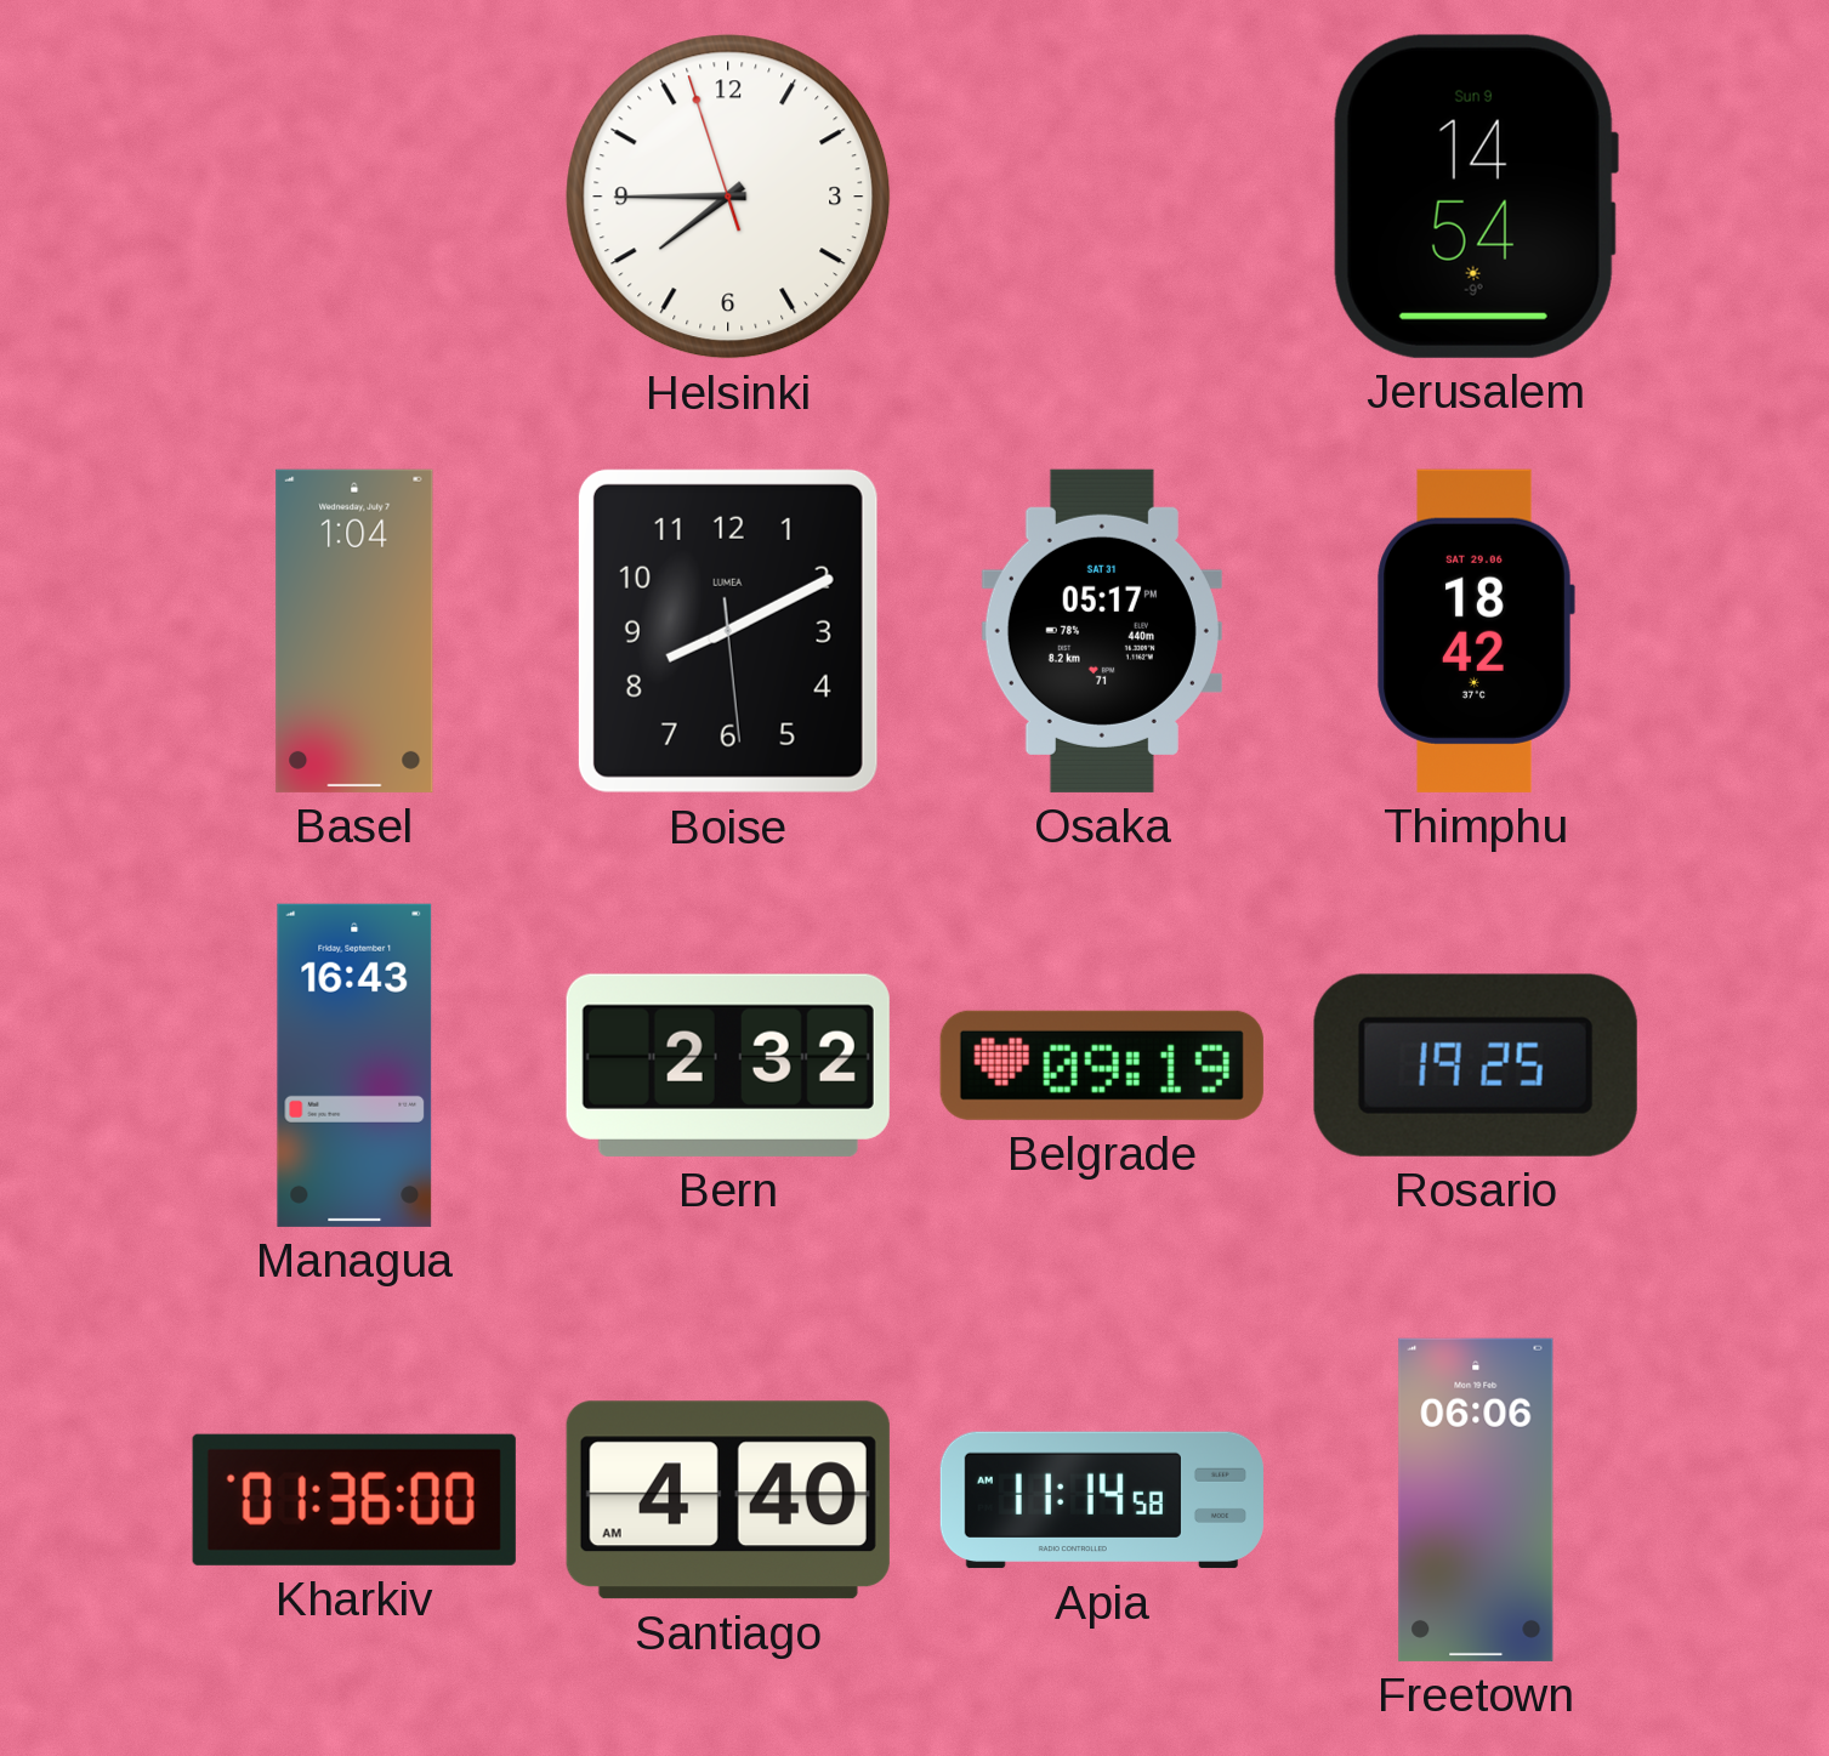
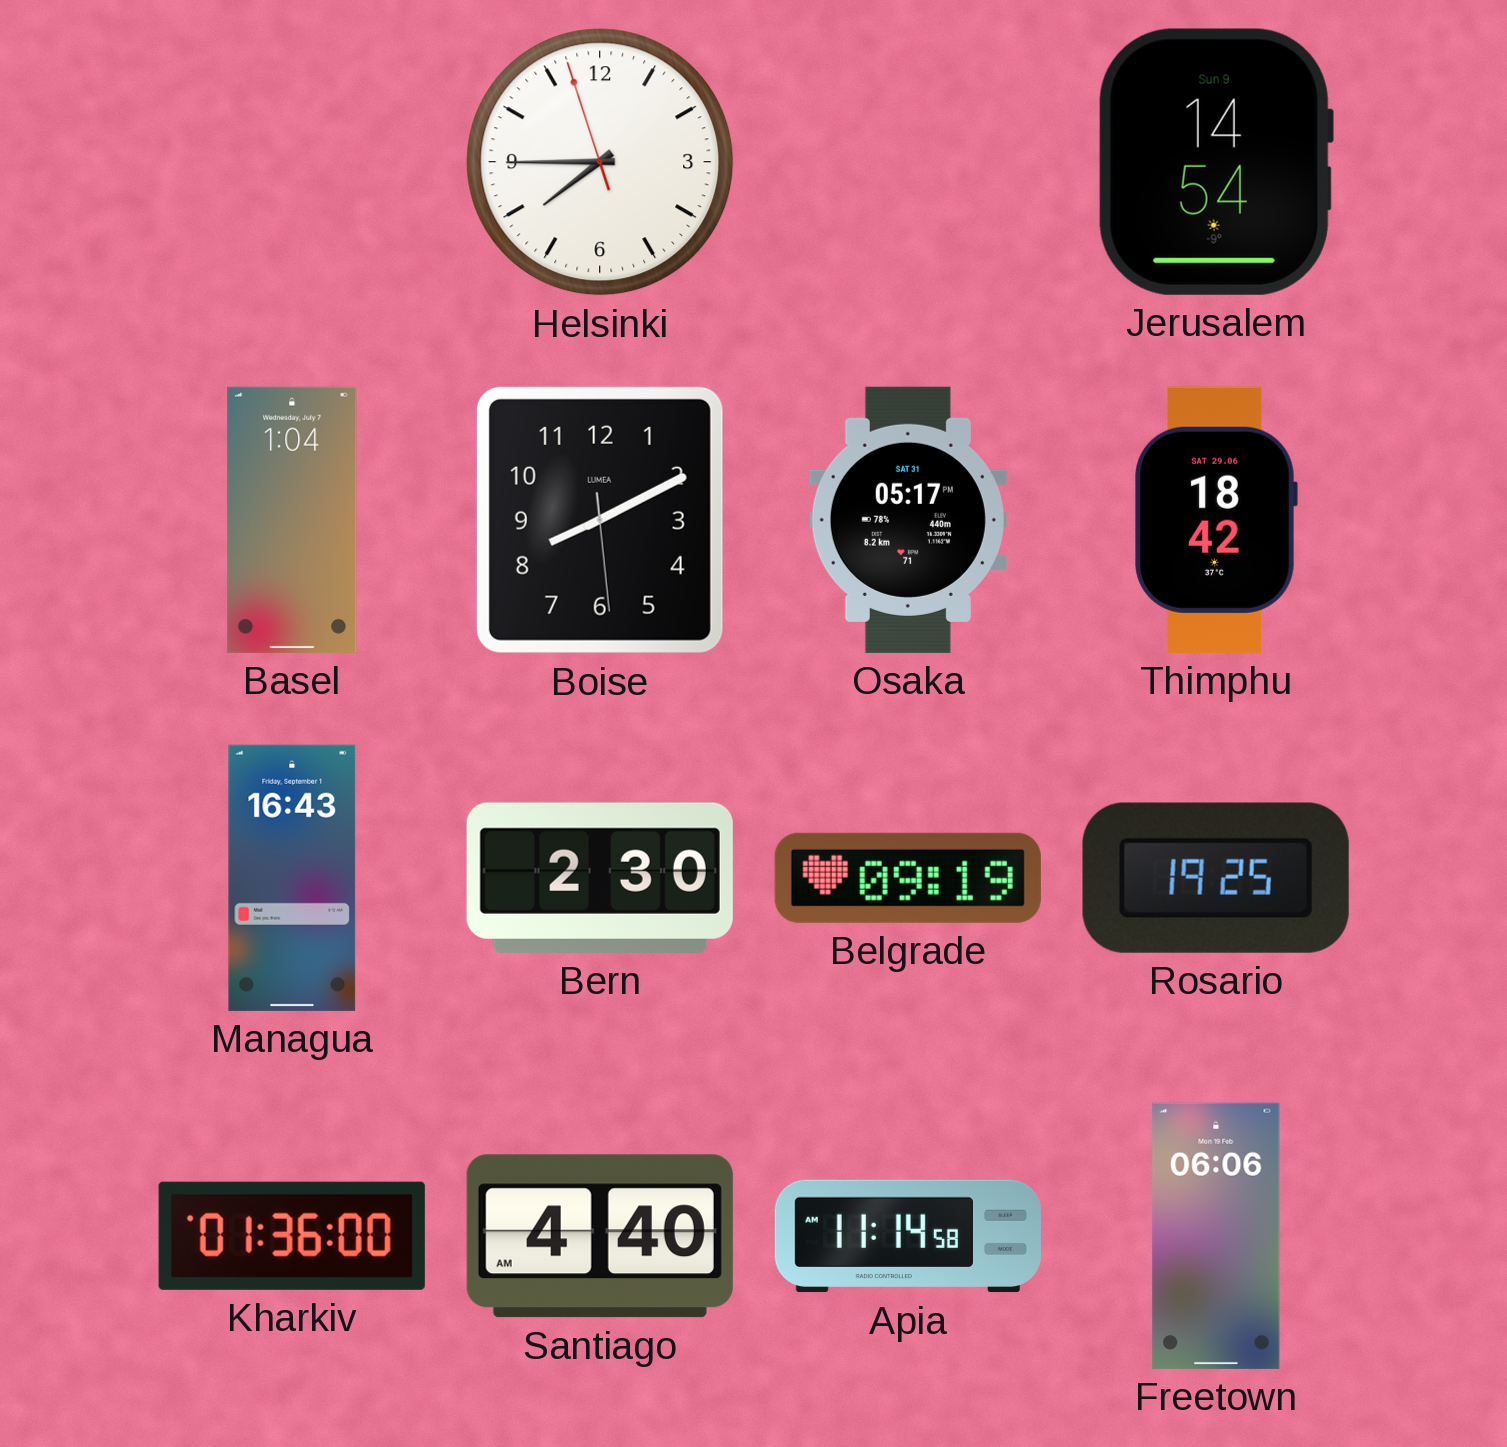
Bern: 2:32 -> 2:30 (600, 878)
